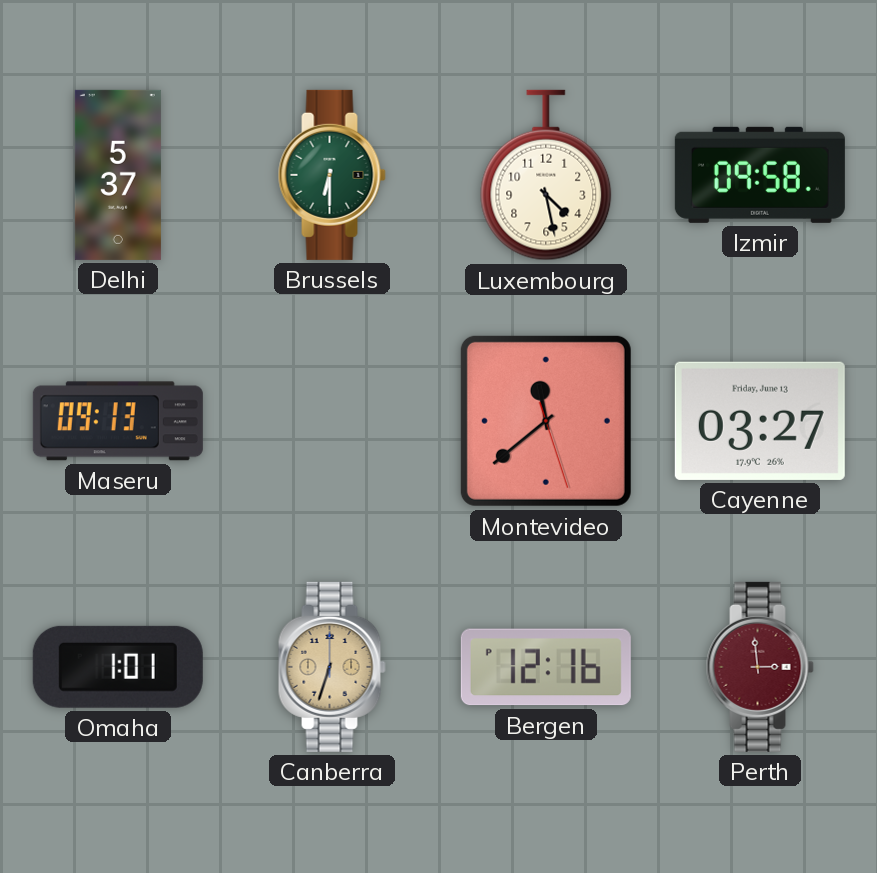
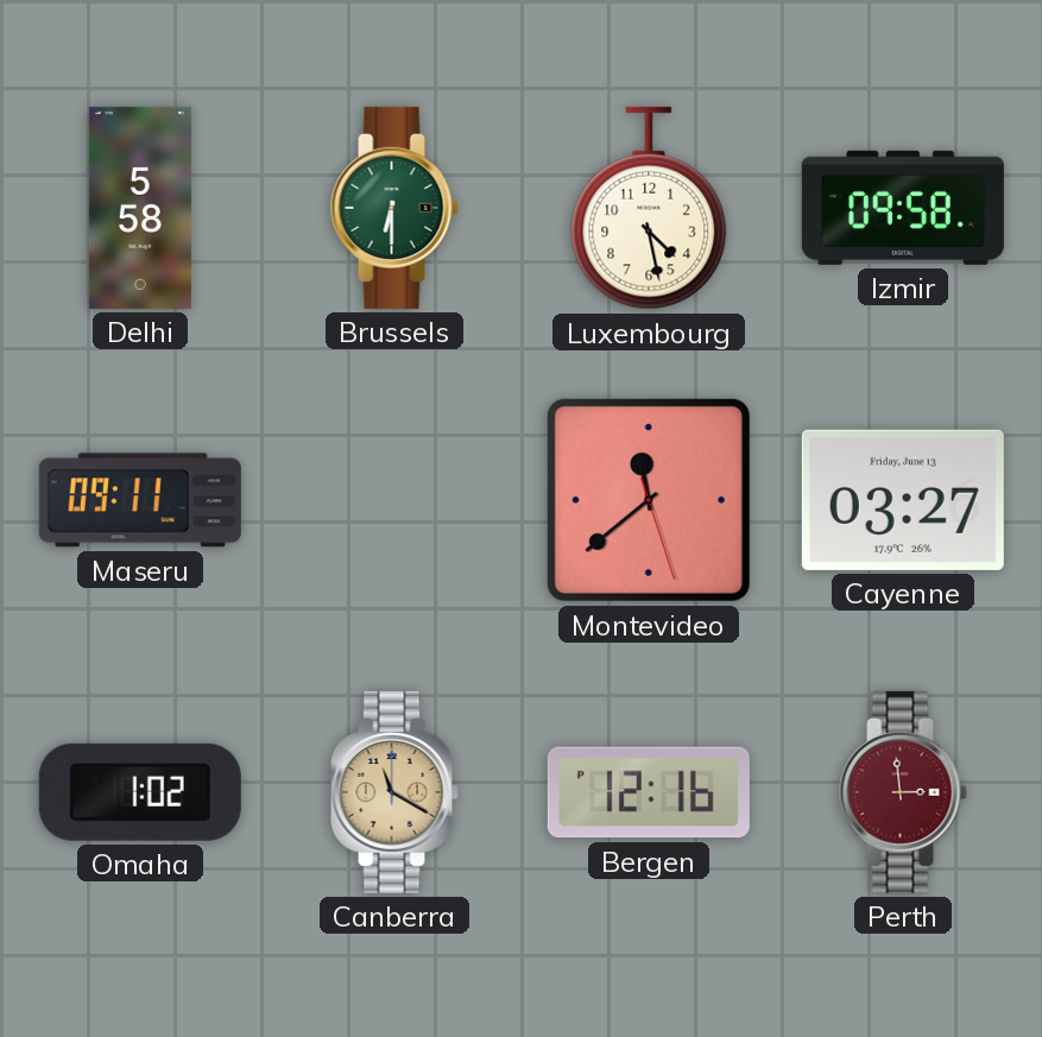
Delhi: 5:37 -> 5:58 (140, 208)
Maseru: 09:13 -> 09:11 (140, 500)
Omaha: 1:01 -> 1:02 (140, 792)
Canberra: 6:33 -> 11:20 (394, 792)
